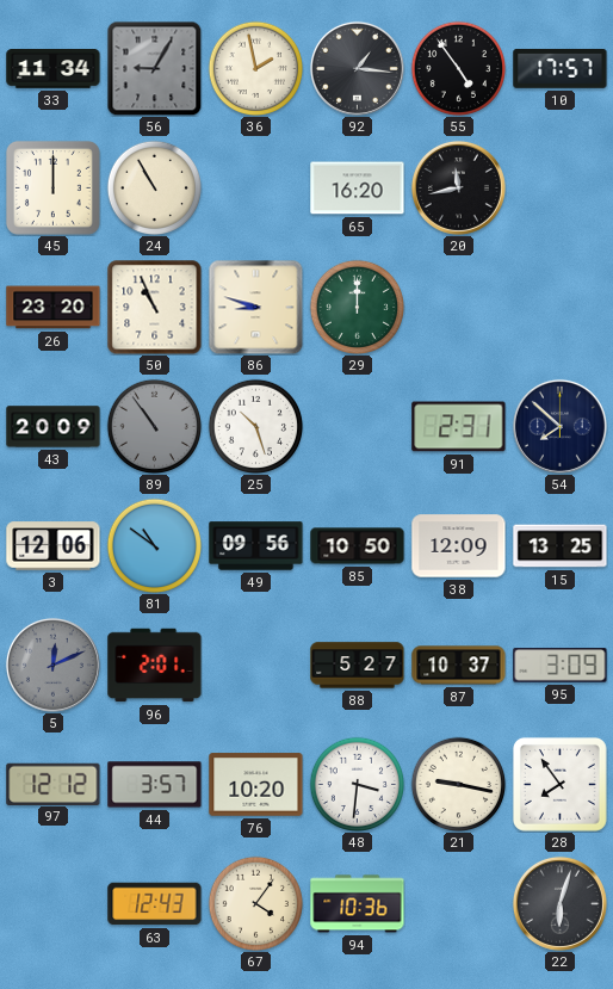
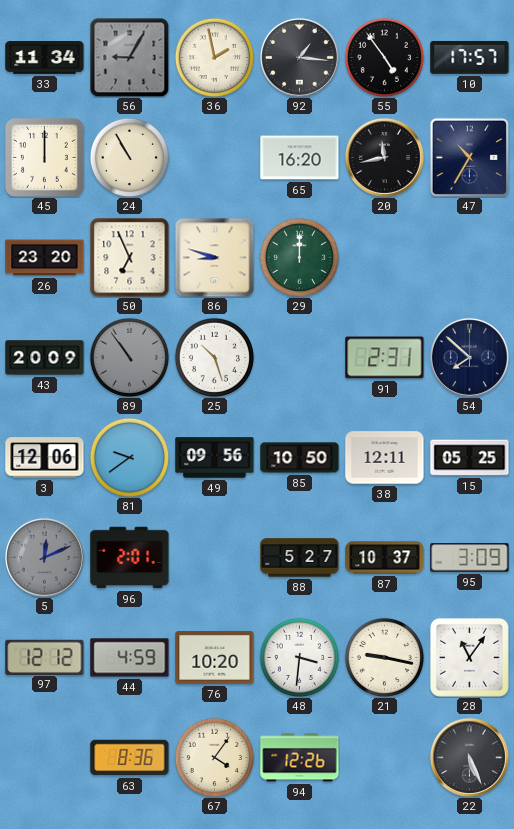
47: none -> 10:35 (469, 157)
50: 10:56 -> 6:56 (130, 258)
81: 10:51 -> 9:39 (129, 457)
38: 12:09 -> 12:11 (385, 458)
15: 13:25 -> 05:25 (470, 458)
44: 3:57 -> 4:59 (130, 658)
28: 7:54 -> 11:06 (469, 657)
63: 12:43 -> 8:36 (130, 758)
94: 10:36 -> 12:26 (300, 758)
22: 6:03 -> 5:26 (469, 757)
